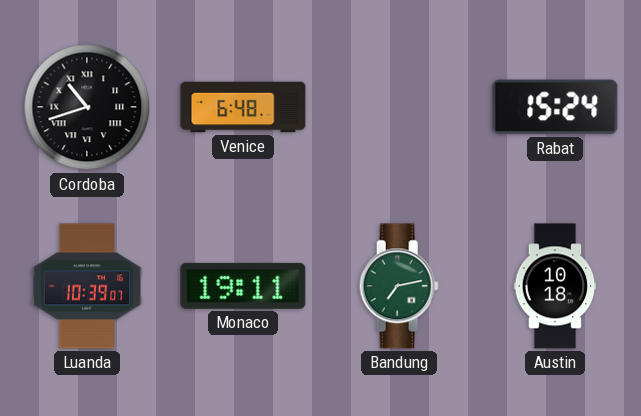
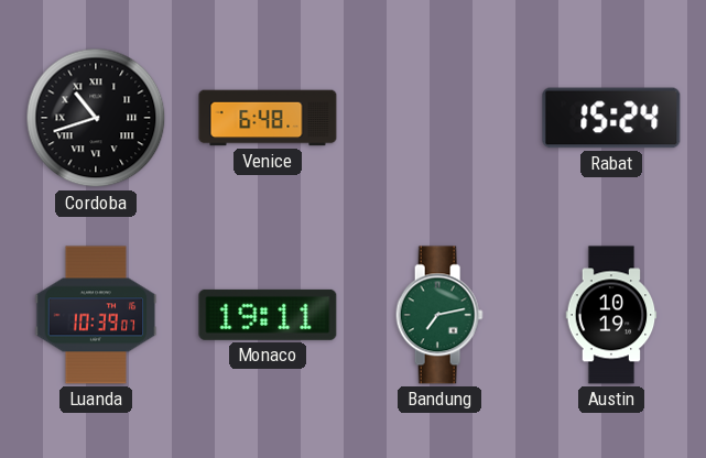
Austin: 10:18 -> 10:19 (611, 315)
